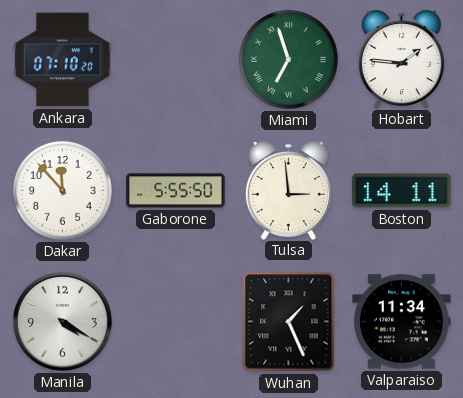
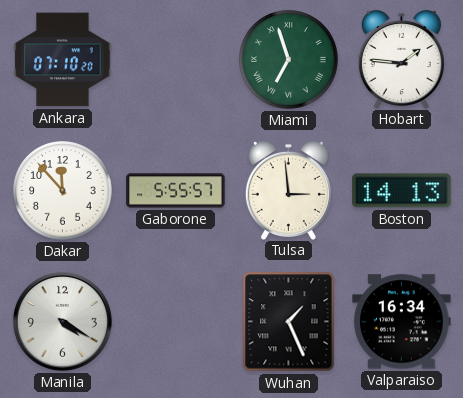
Gaborone: 5:55:50 -> 5:55:57 (176, 191)
Boston: 14:11 -> 14:13 (402, 191)
Valparaiso: 11:34 -> 16:34 (402, 322)
